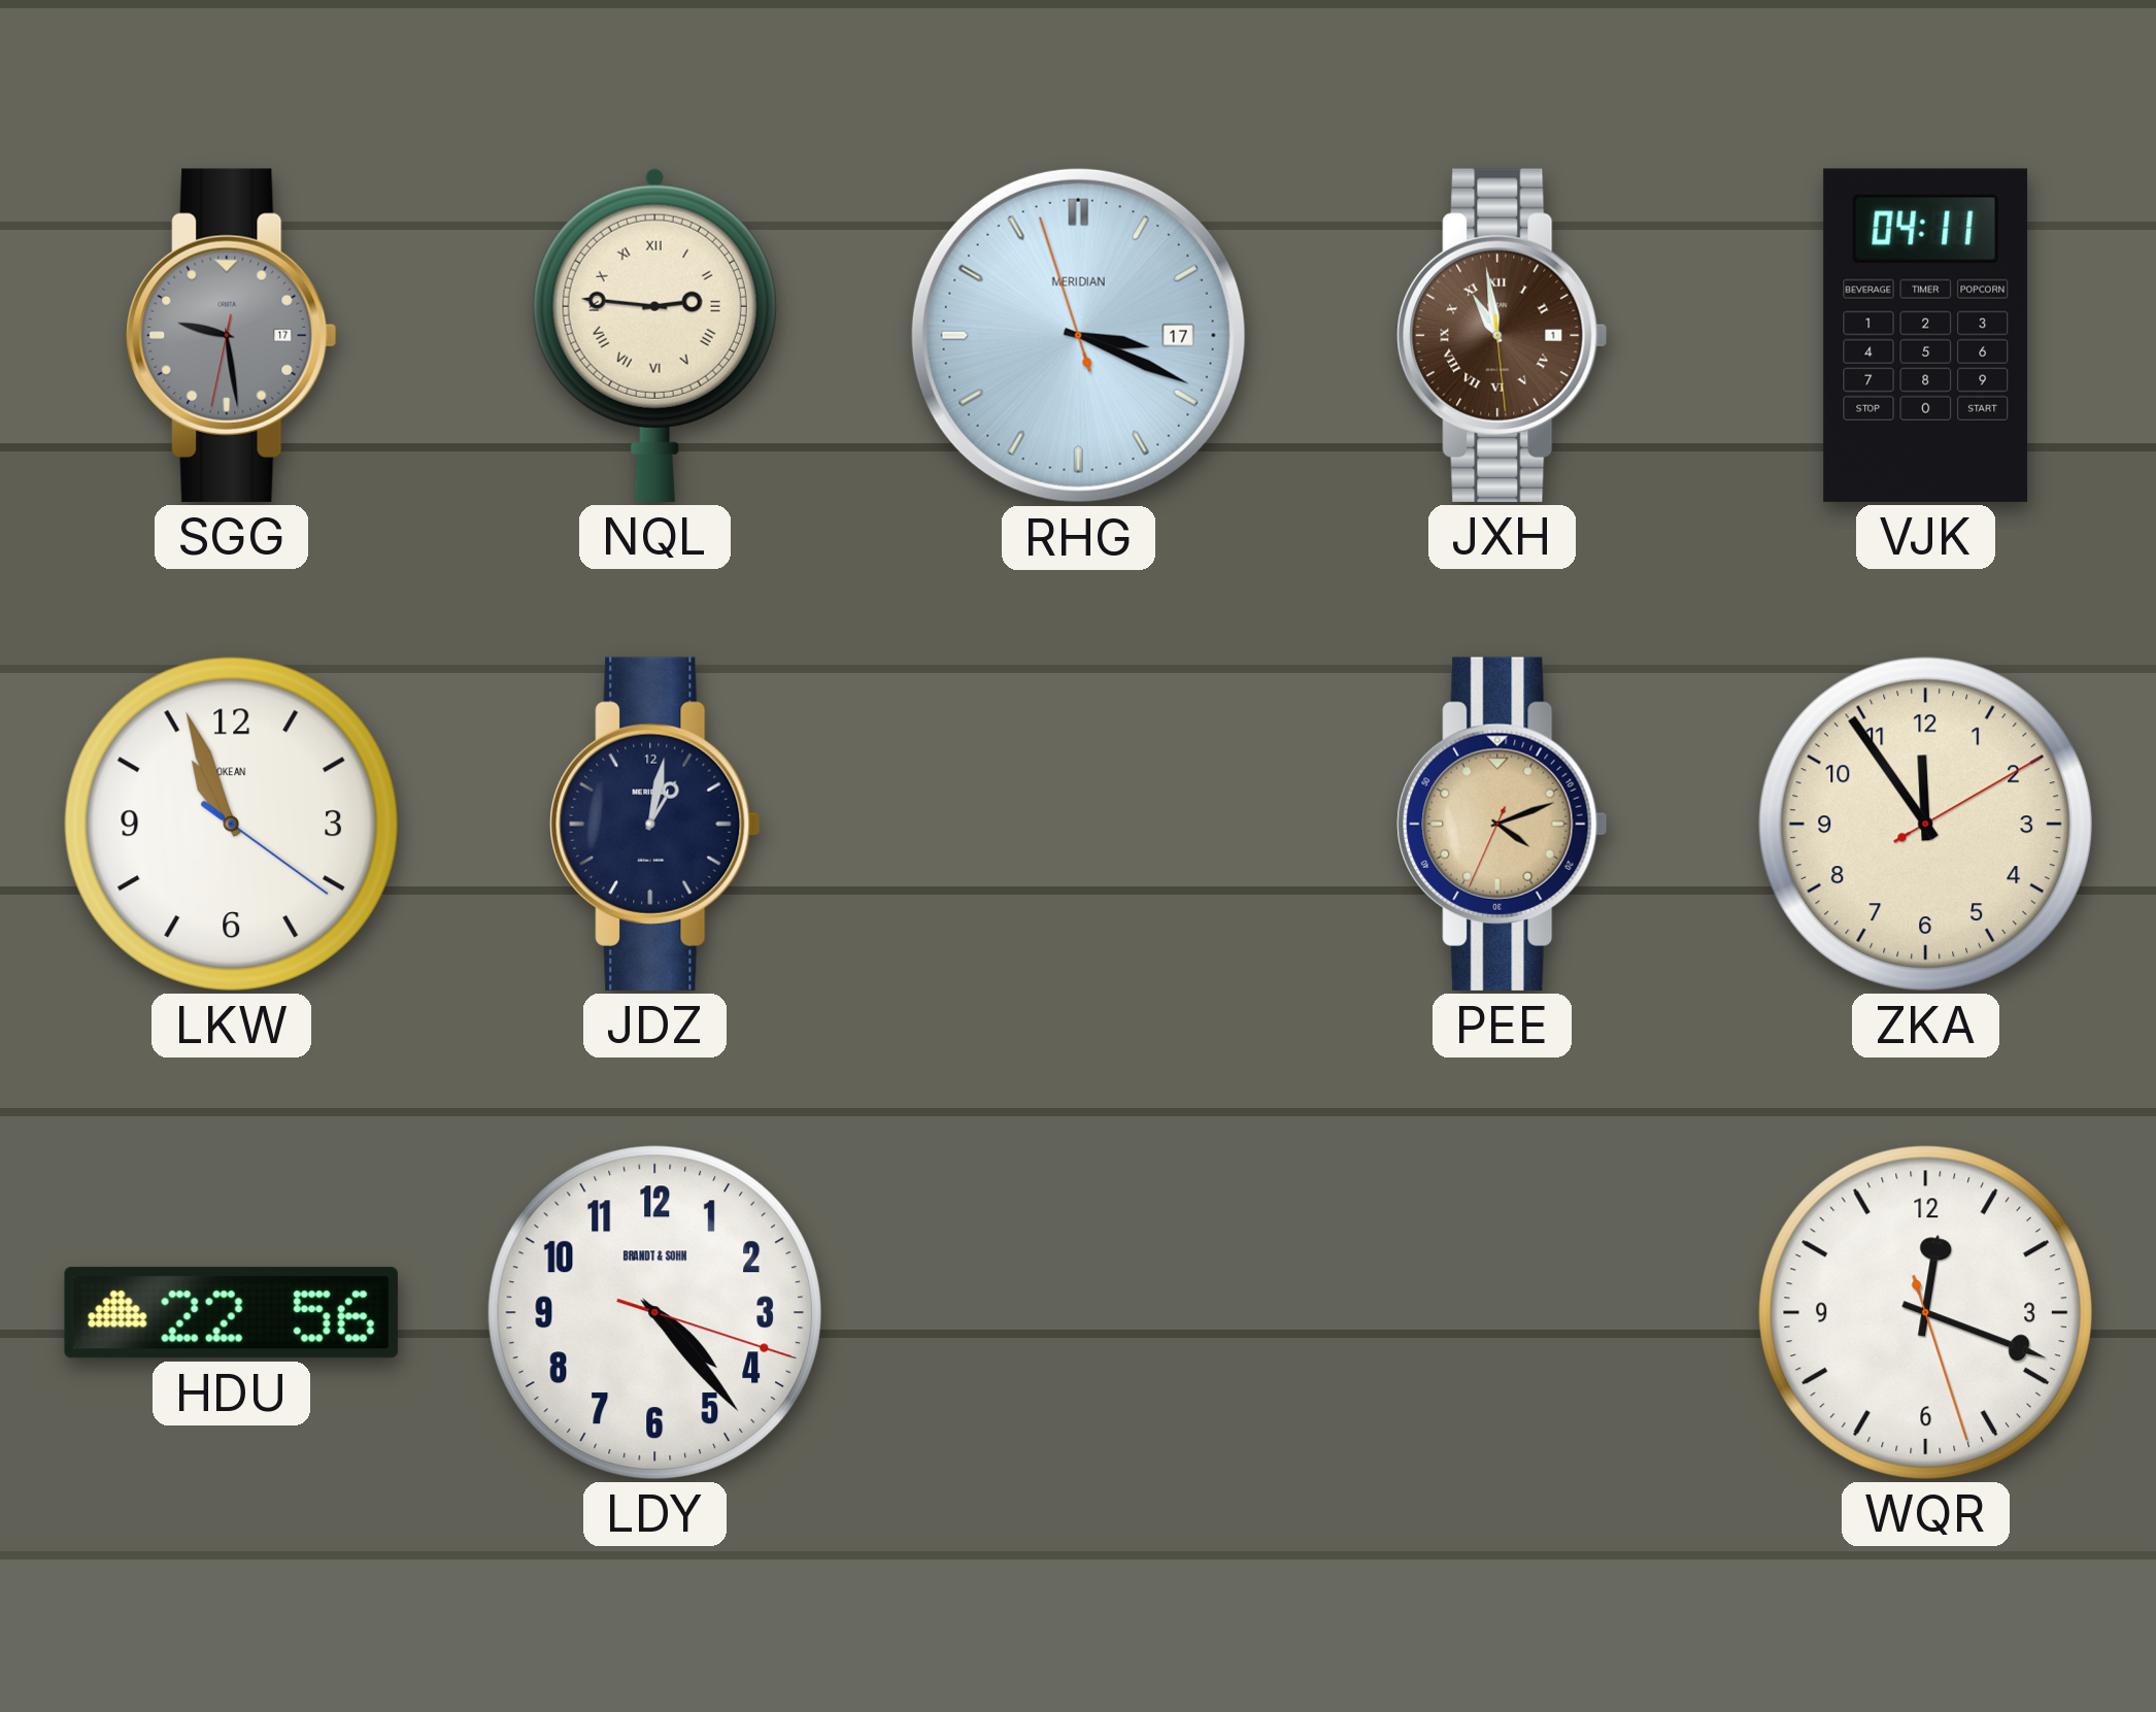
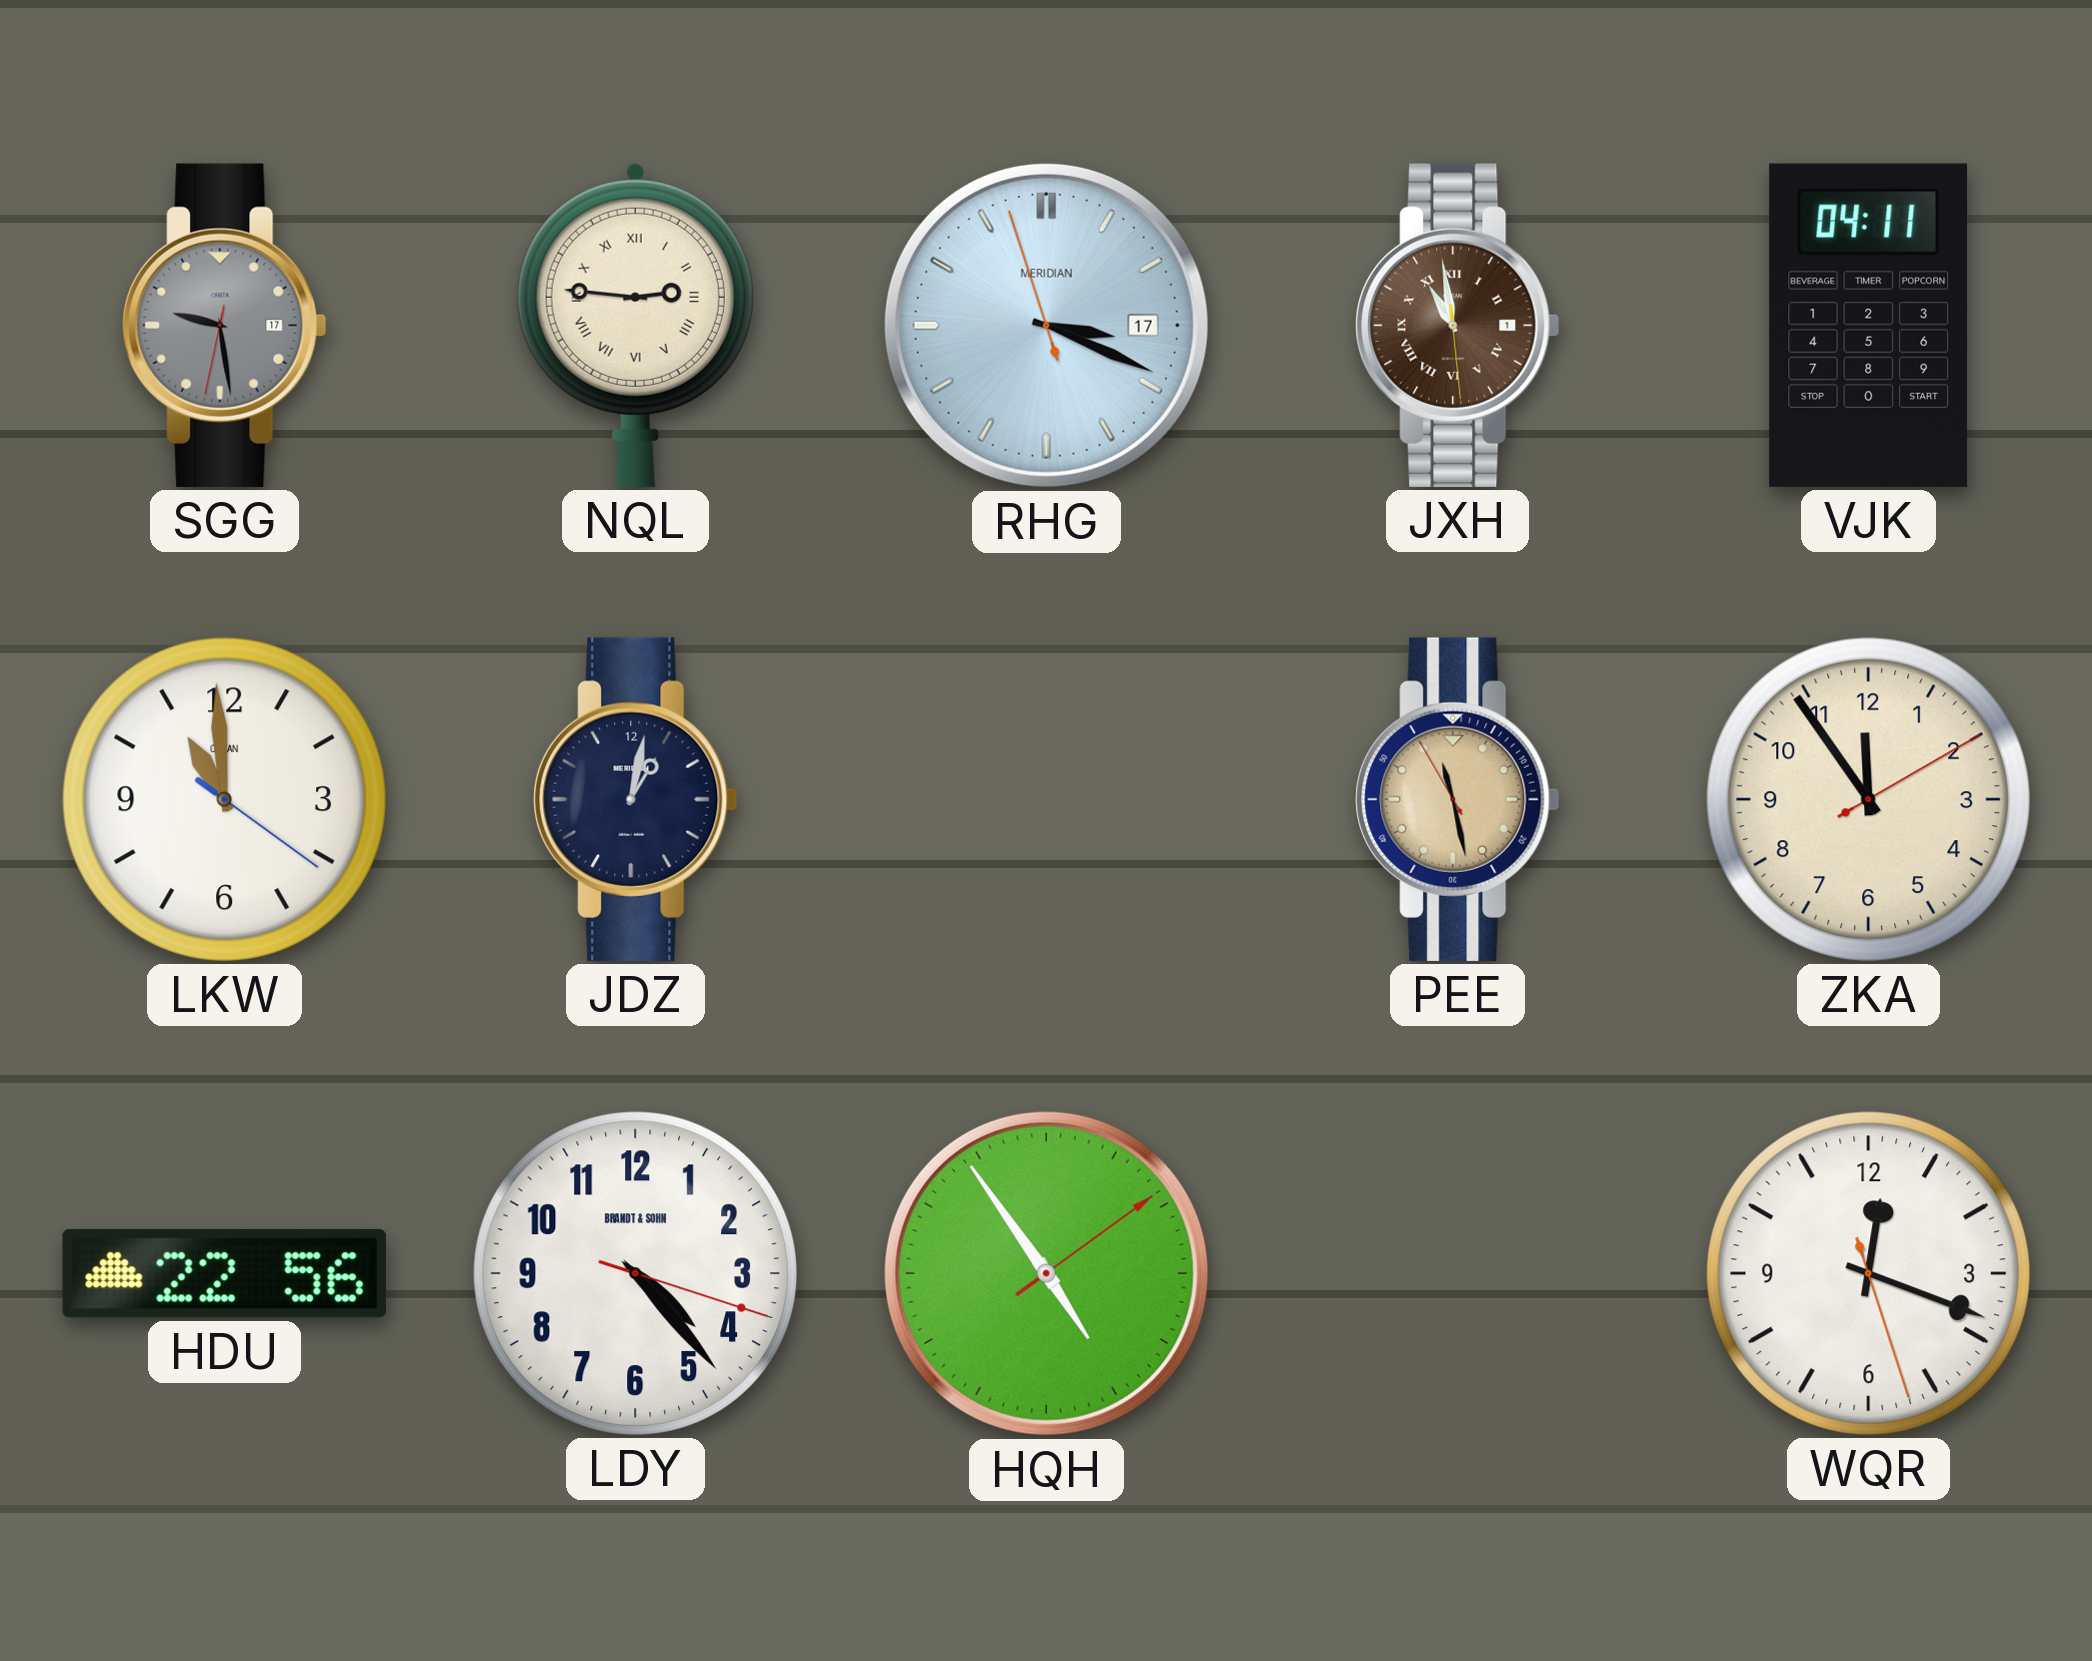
LKW: 10:56 -> 10:59 (224, 799)
PEE: 4:11 -> 11:27 (1458, 799)
HQH: none -> 4:54 (1046, 1273)
